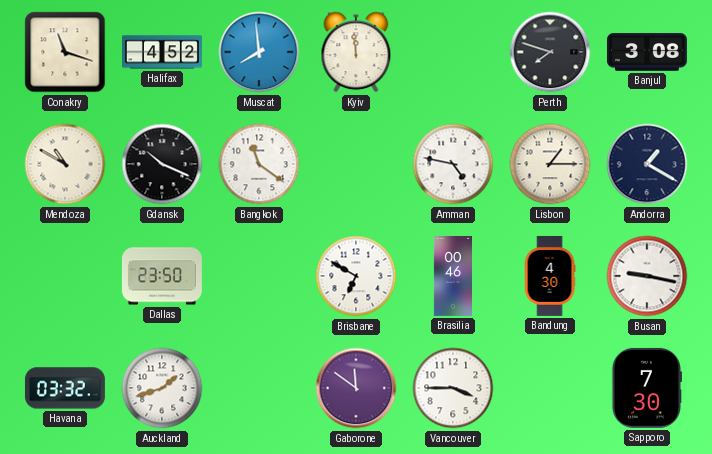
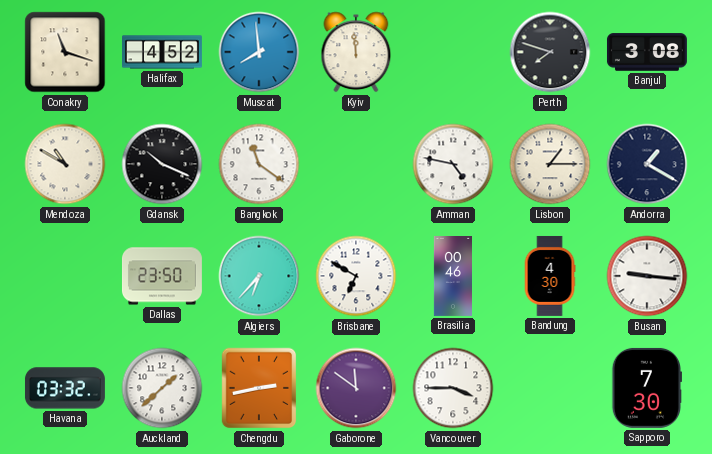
Algiers: none -> 6:37 (259, 276)
Busan: 9:17 -> 9:16 (647, 276)
Auckland: 1:42 -> 1:38 (162, 388)
Chengdu: none -> 2:43 (259, 388)
